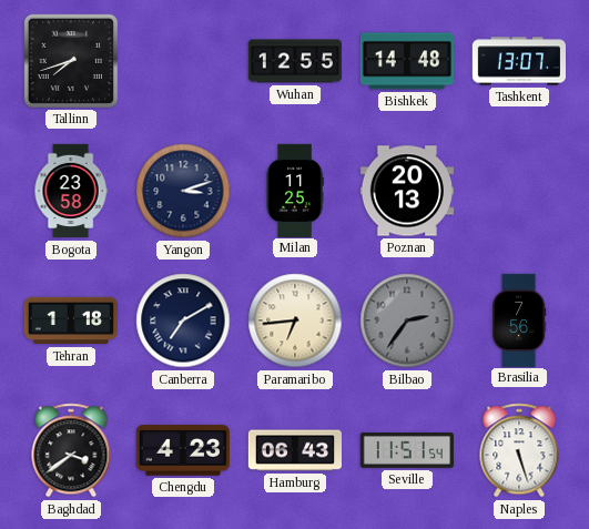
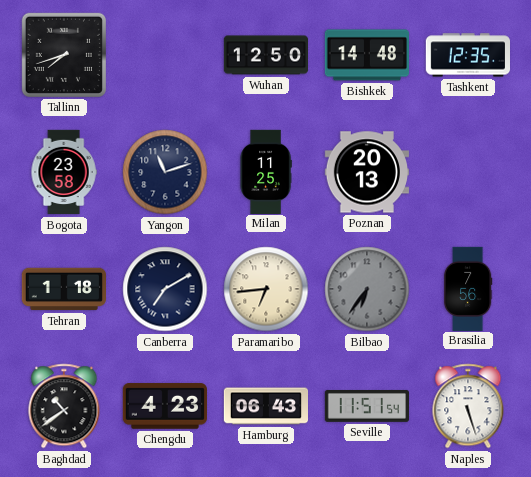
Wuhan: 12:55 -> 12:50 (265, 55)
Tashkent: 13:07 -> 12:35 (467, 55)
Yangon: 3:12 -> 11:12 (165, 172)
Bilbao: 2:36 -> 6:36 (367, 289)
Baghdad: 3:39 -> 10:39 (64, 406)
